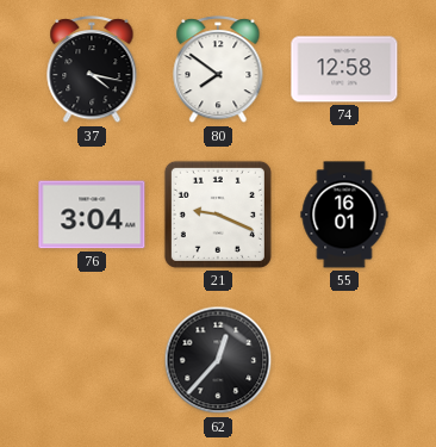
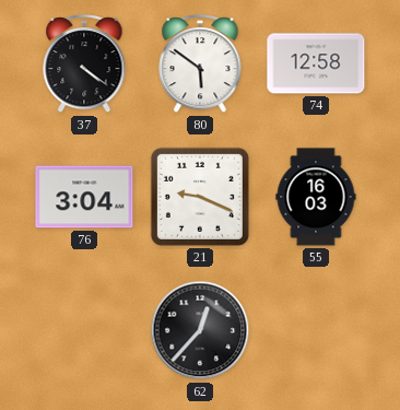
37: 4:17 -> 4:21 (84, 65)
80: 7:51 -> 5:51 (200, 65)
55: 16:01 -> 16:03 (316, 197)
